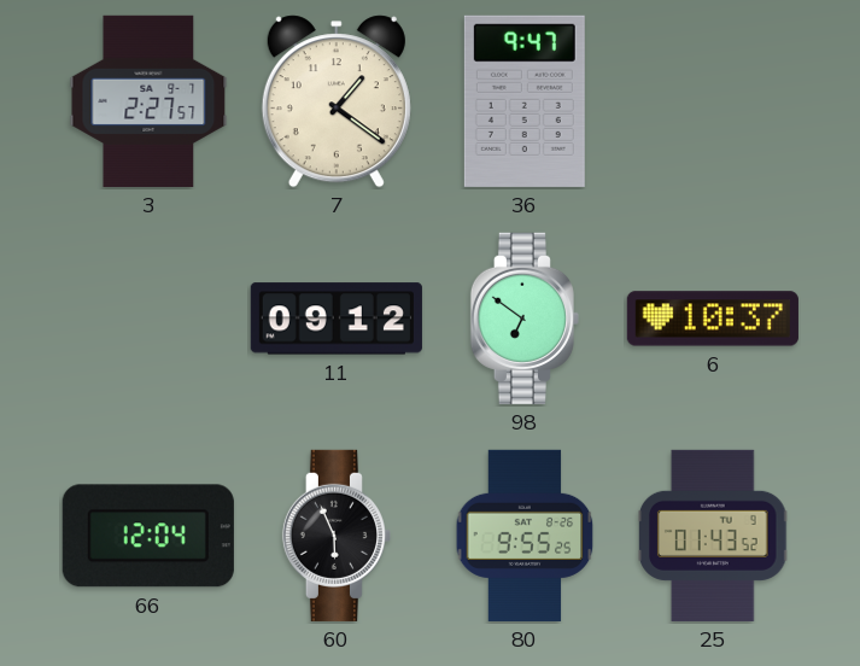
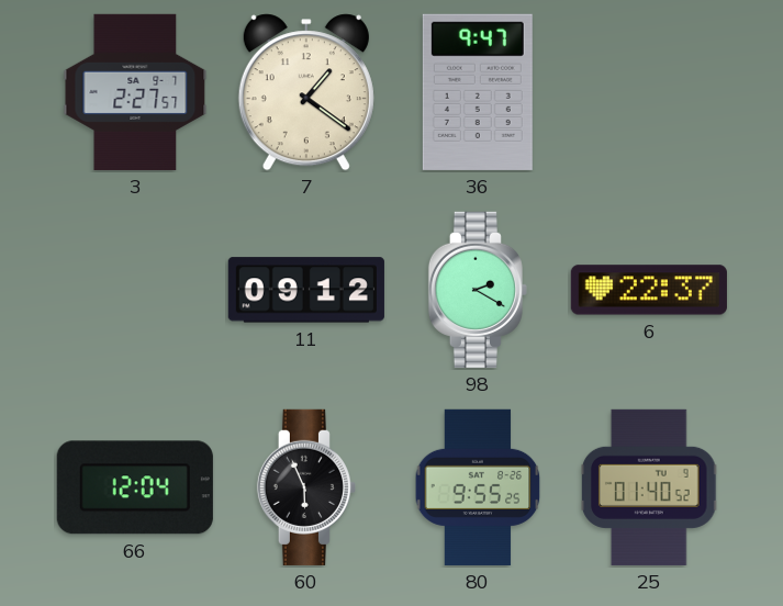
98: 6:51 -> 2:20 (478, 290)
6: 10:37 -> 22:37 (649, 290)
25: 01:43 -> 01:40 (649, 487)
